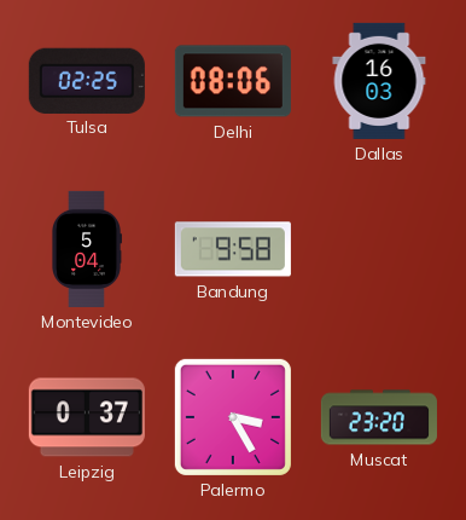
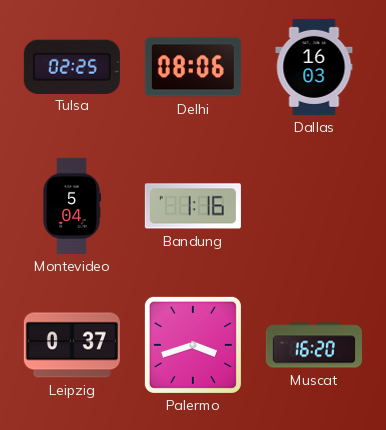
Bandung: 9:58 -> 1:16 (193, 206)
Palermo: 3:25 -> 3:42 (193, 345)
Muscat: 23:20 -> 16:20 (314, 345)
